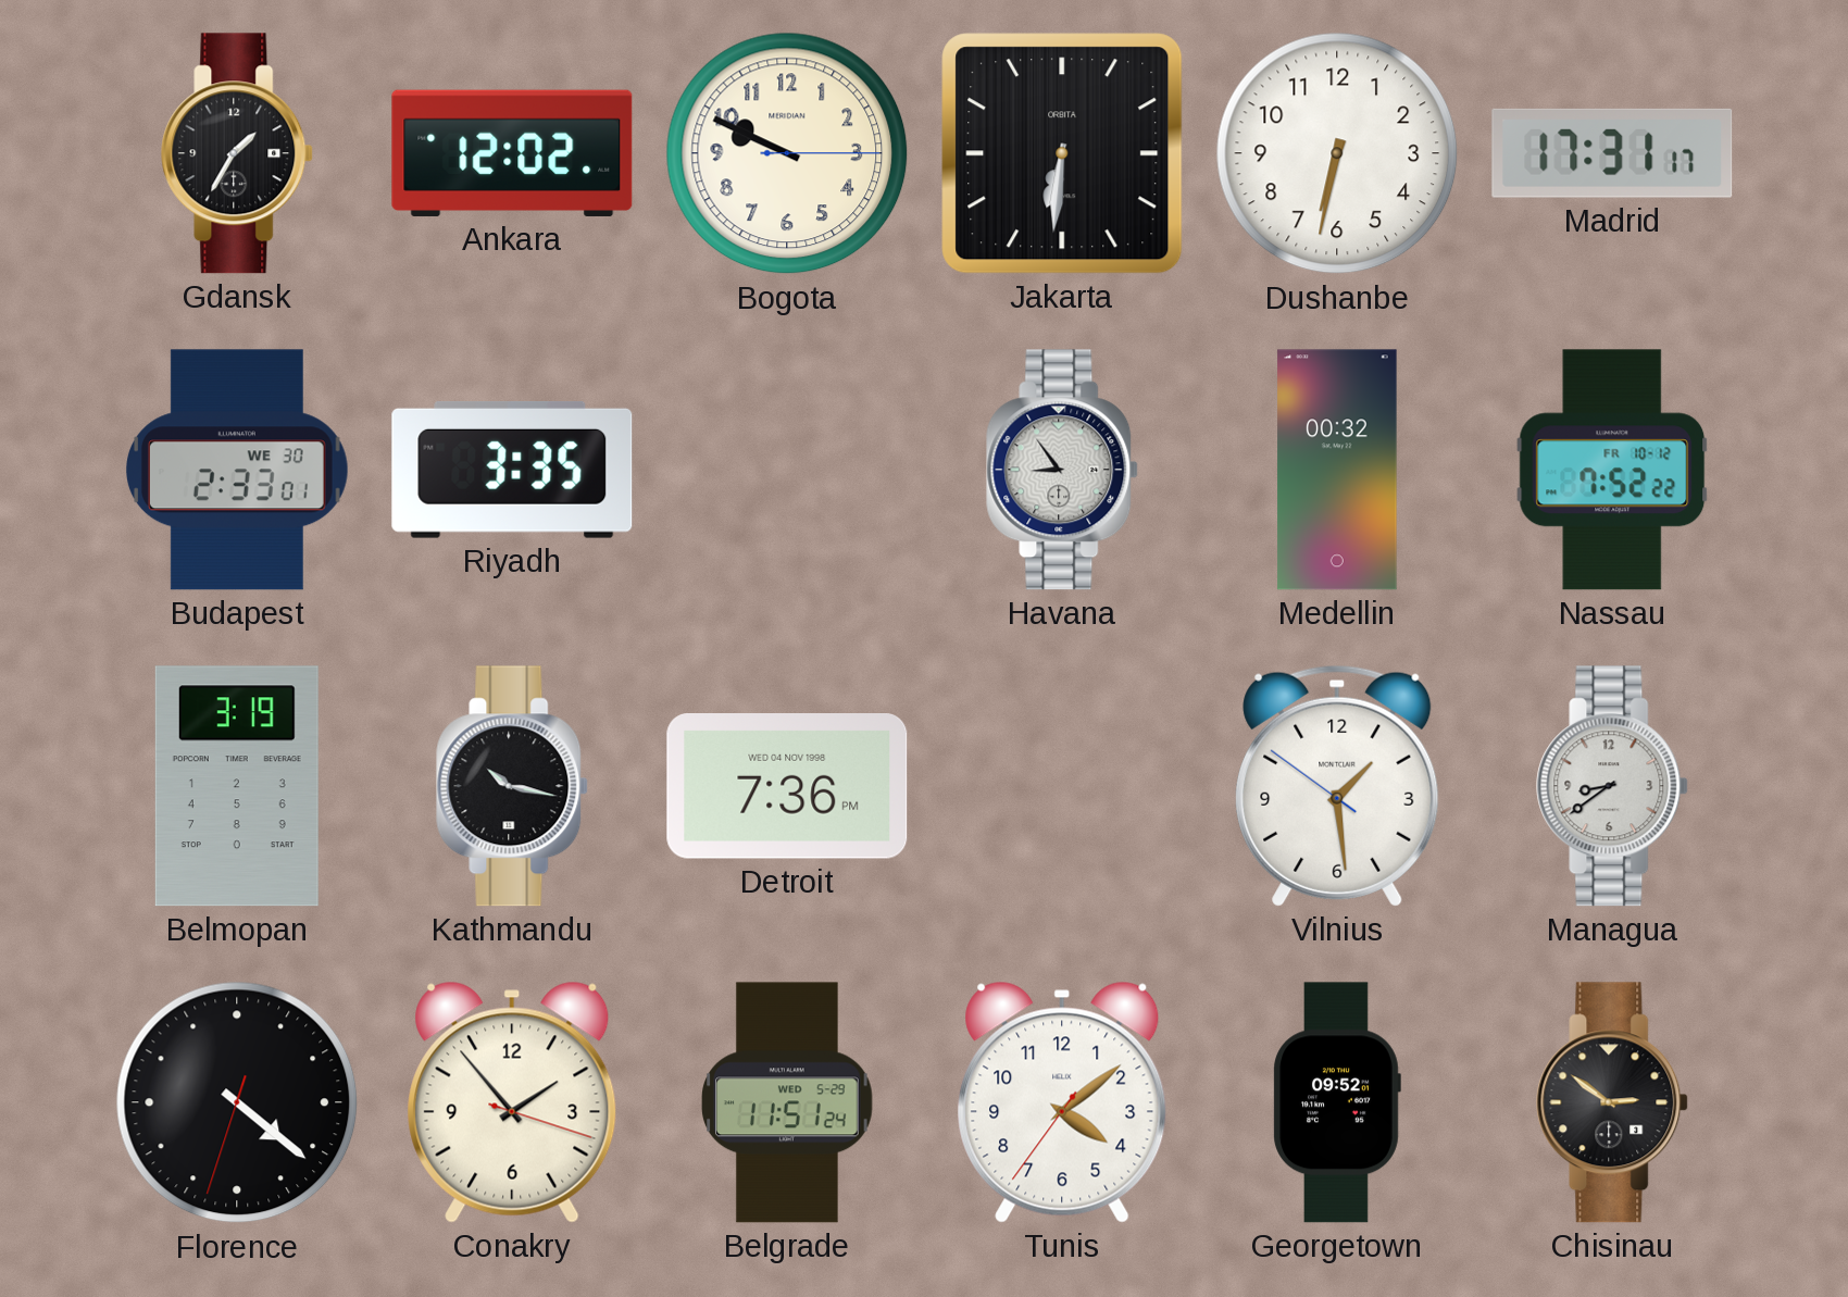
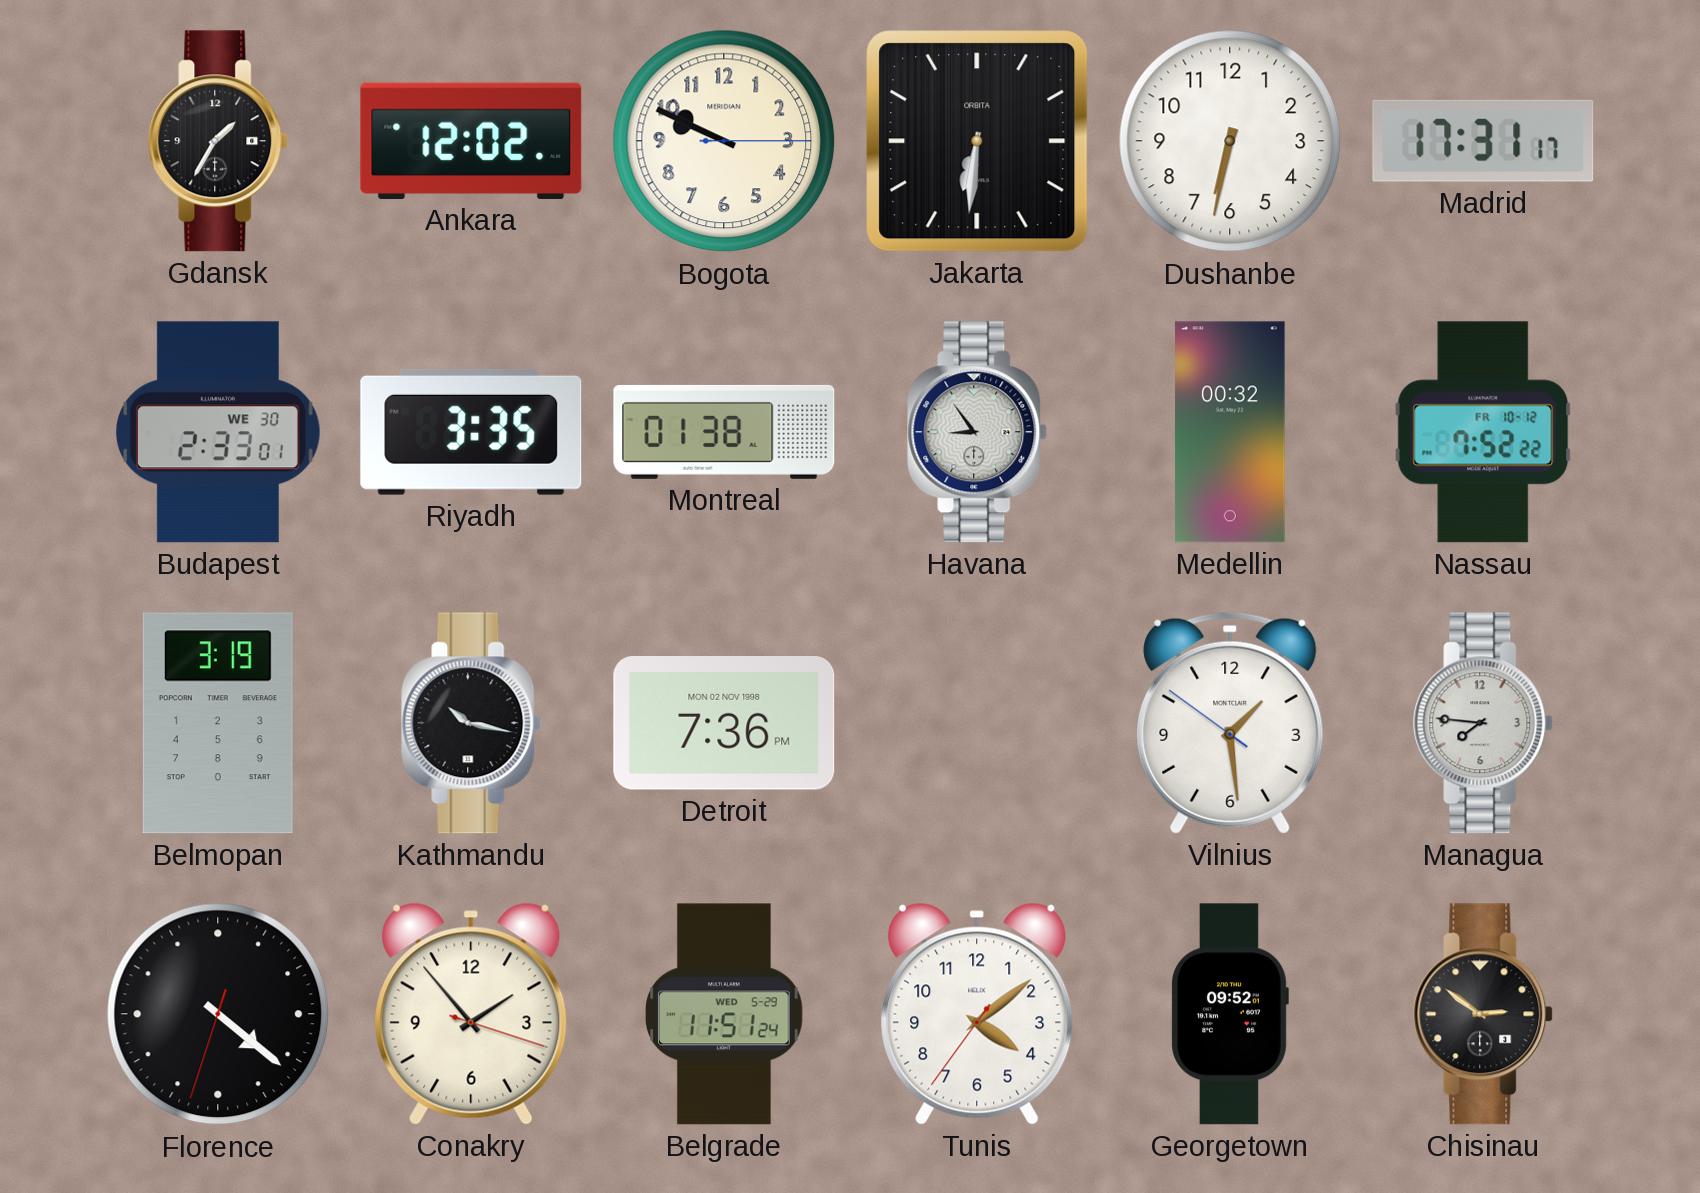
Montreal: none -> 01:38 (724, 432)
Detroit date: WED 04 NOV 1998 -> MON 02 NOV 1998 (724, 724)
Managua: 8:39 -> 7:46 (1484, 723)
